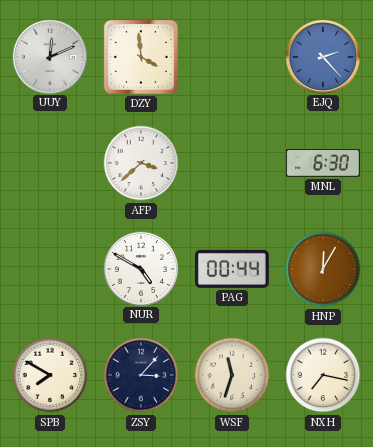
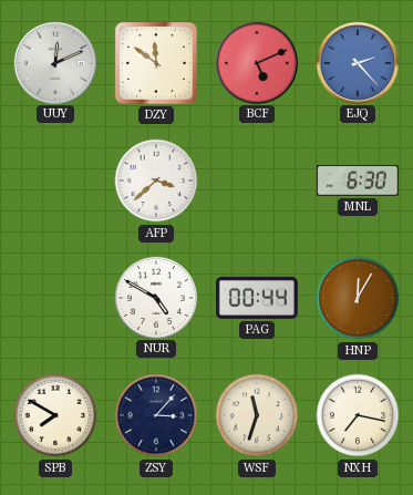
DZY: 3:59 -> 11:51 (156, 63)
BCF: none -> 5:11 (256, 62)
